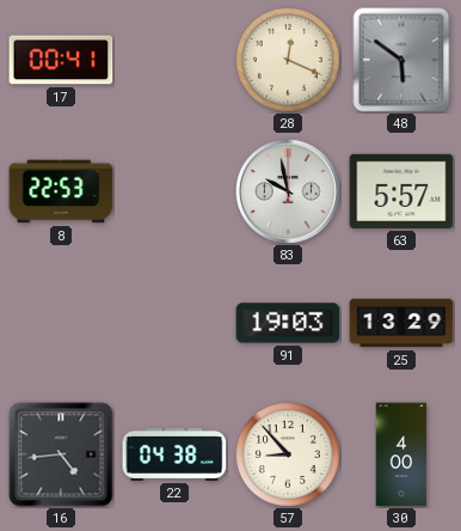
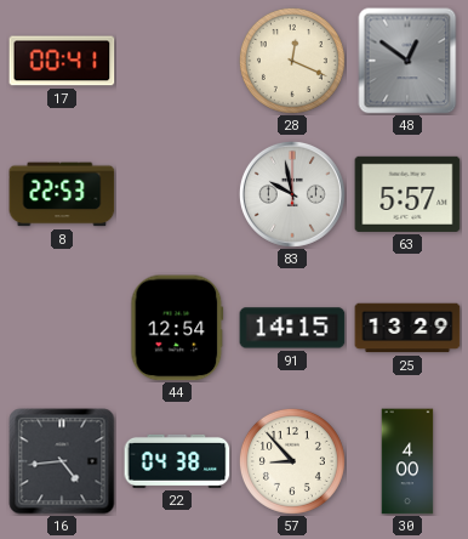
48: 5:51 -> 12:51 (407, 61)
44: none -> 12:54 (177, 328)
91: 19:03 -> 14:15 (292, 328)
